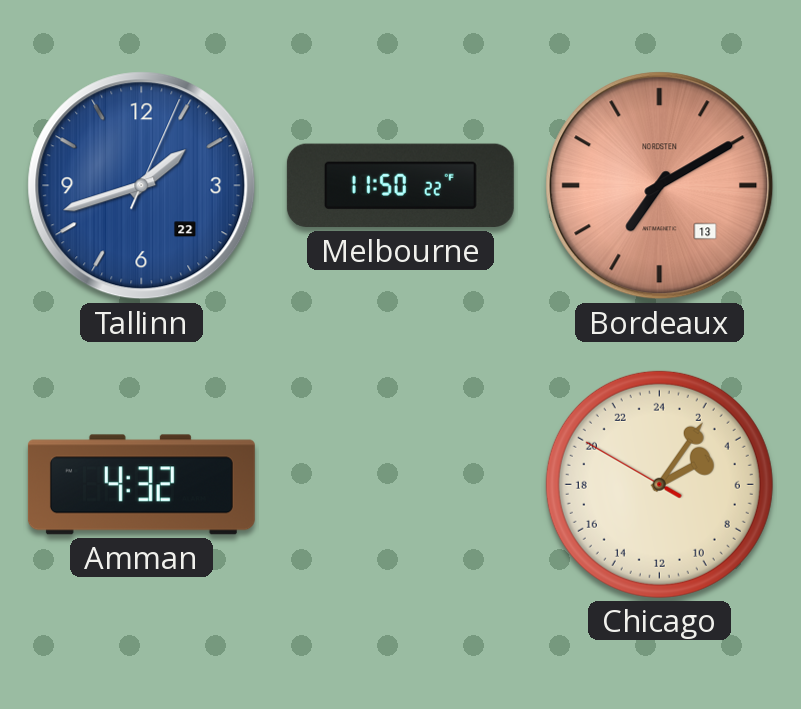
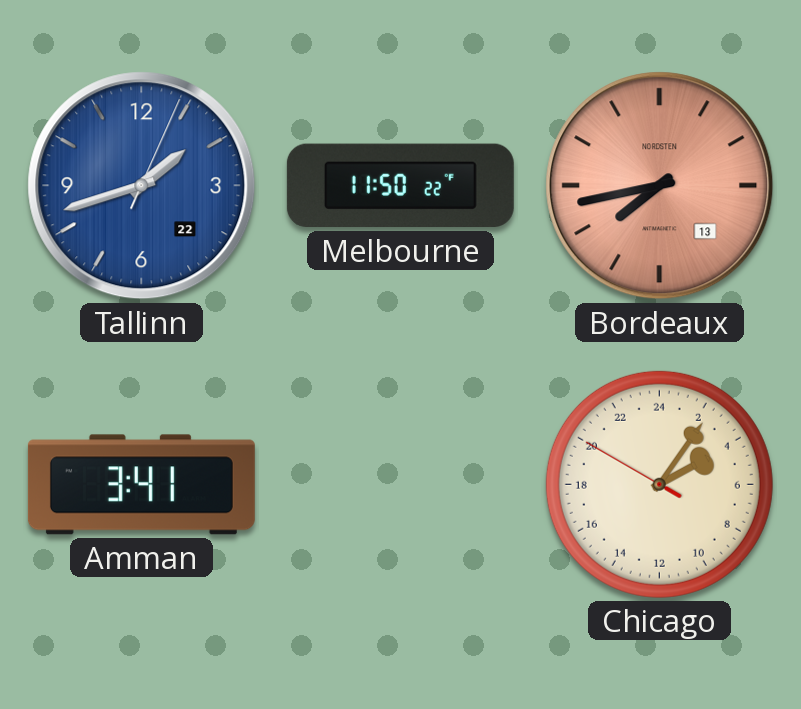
Bordeaux: 7:10 -> 7:43 (660, 186)
Amman: 4:32 -> 3:41 (141, 485)
